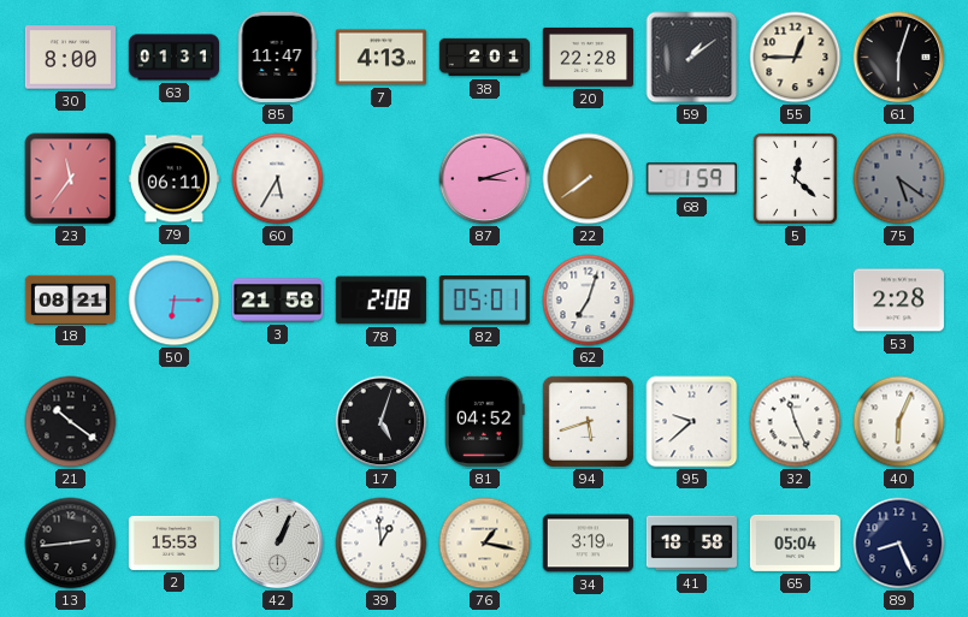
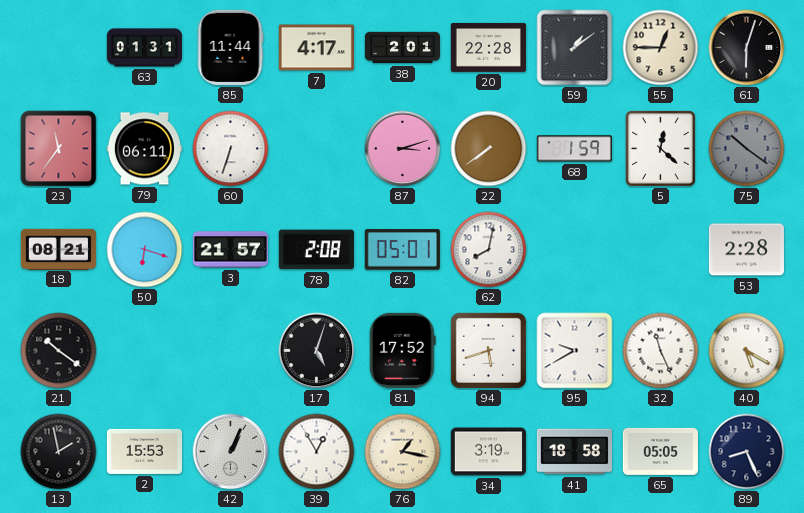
30: 8:00 -> none (70, 58)
85: 11:47 -> 11:44 (230, 47)
7: 4:13 -> 4:17 (316, 48)
60: 5:35 -> 6:33 (231, 149)
75: 5:21 -> 10:21 (747, 149)
50: 6:15 -> 6:18 (145, 250)
3: 21:58 -> 21:57 (230, 250)
62: 7:03 -> 8:02 (489, 250)
81: 04:52 -> 17:52 (403, 350)
95: 9:38 -> 9:40 (575, 351)
40: 6:04 -> 5:20 (747, 351)
13: 2:44 -> 1:58 (59, 452)
39: 12:59 -> 12:55 (317, 452)
65: 05:04 -> 05:05 (660, 451)
